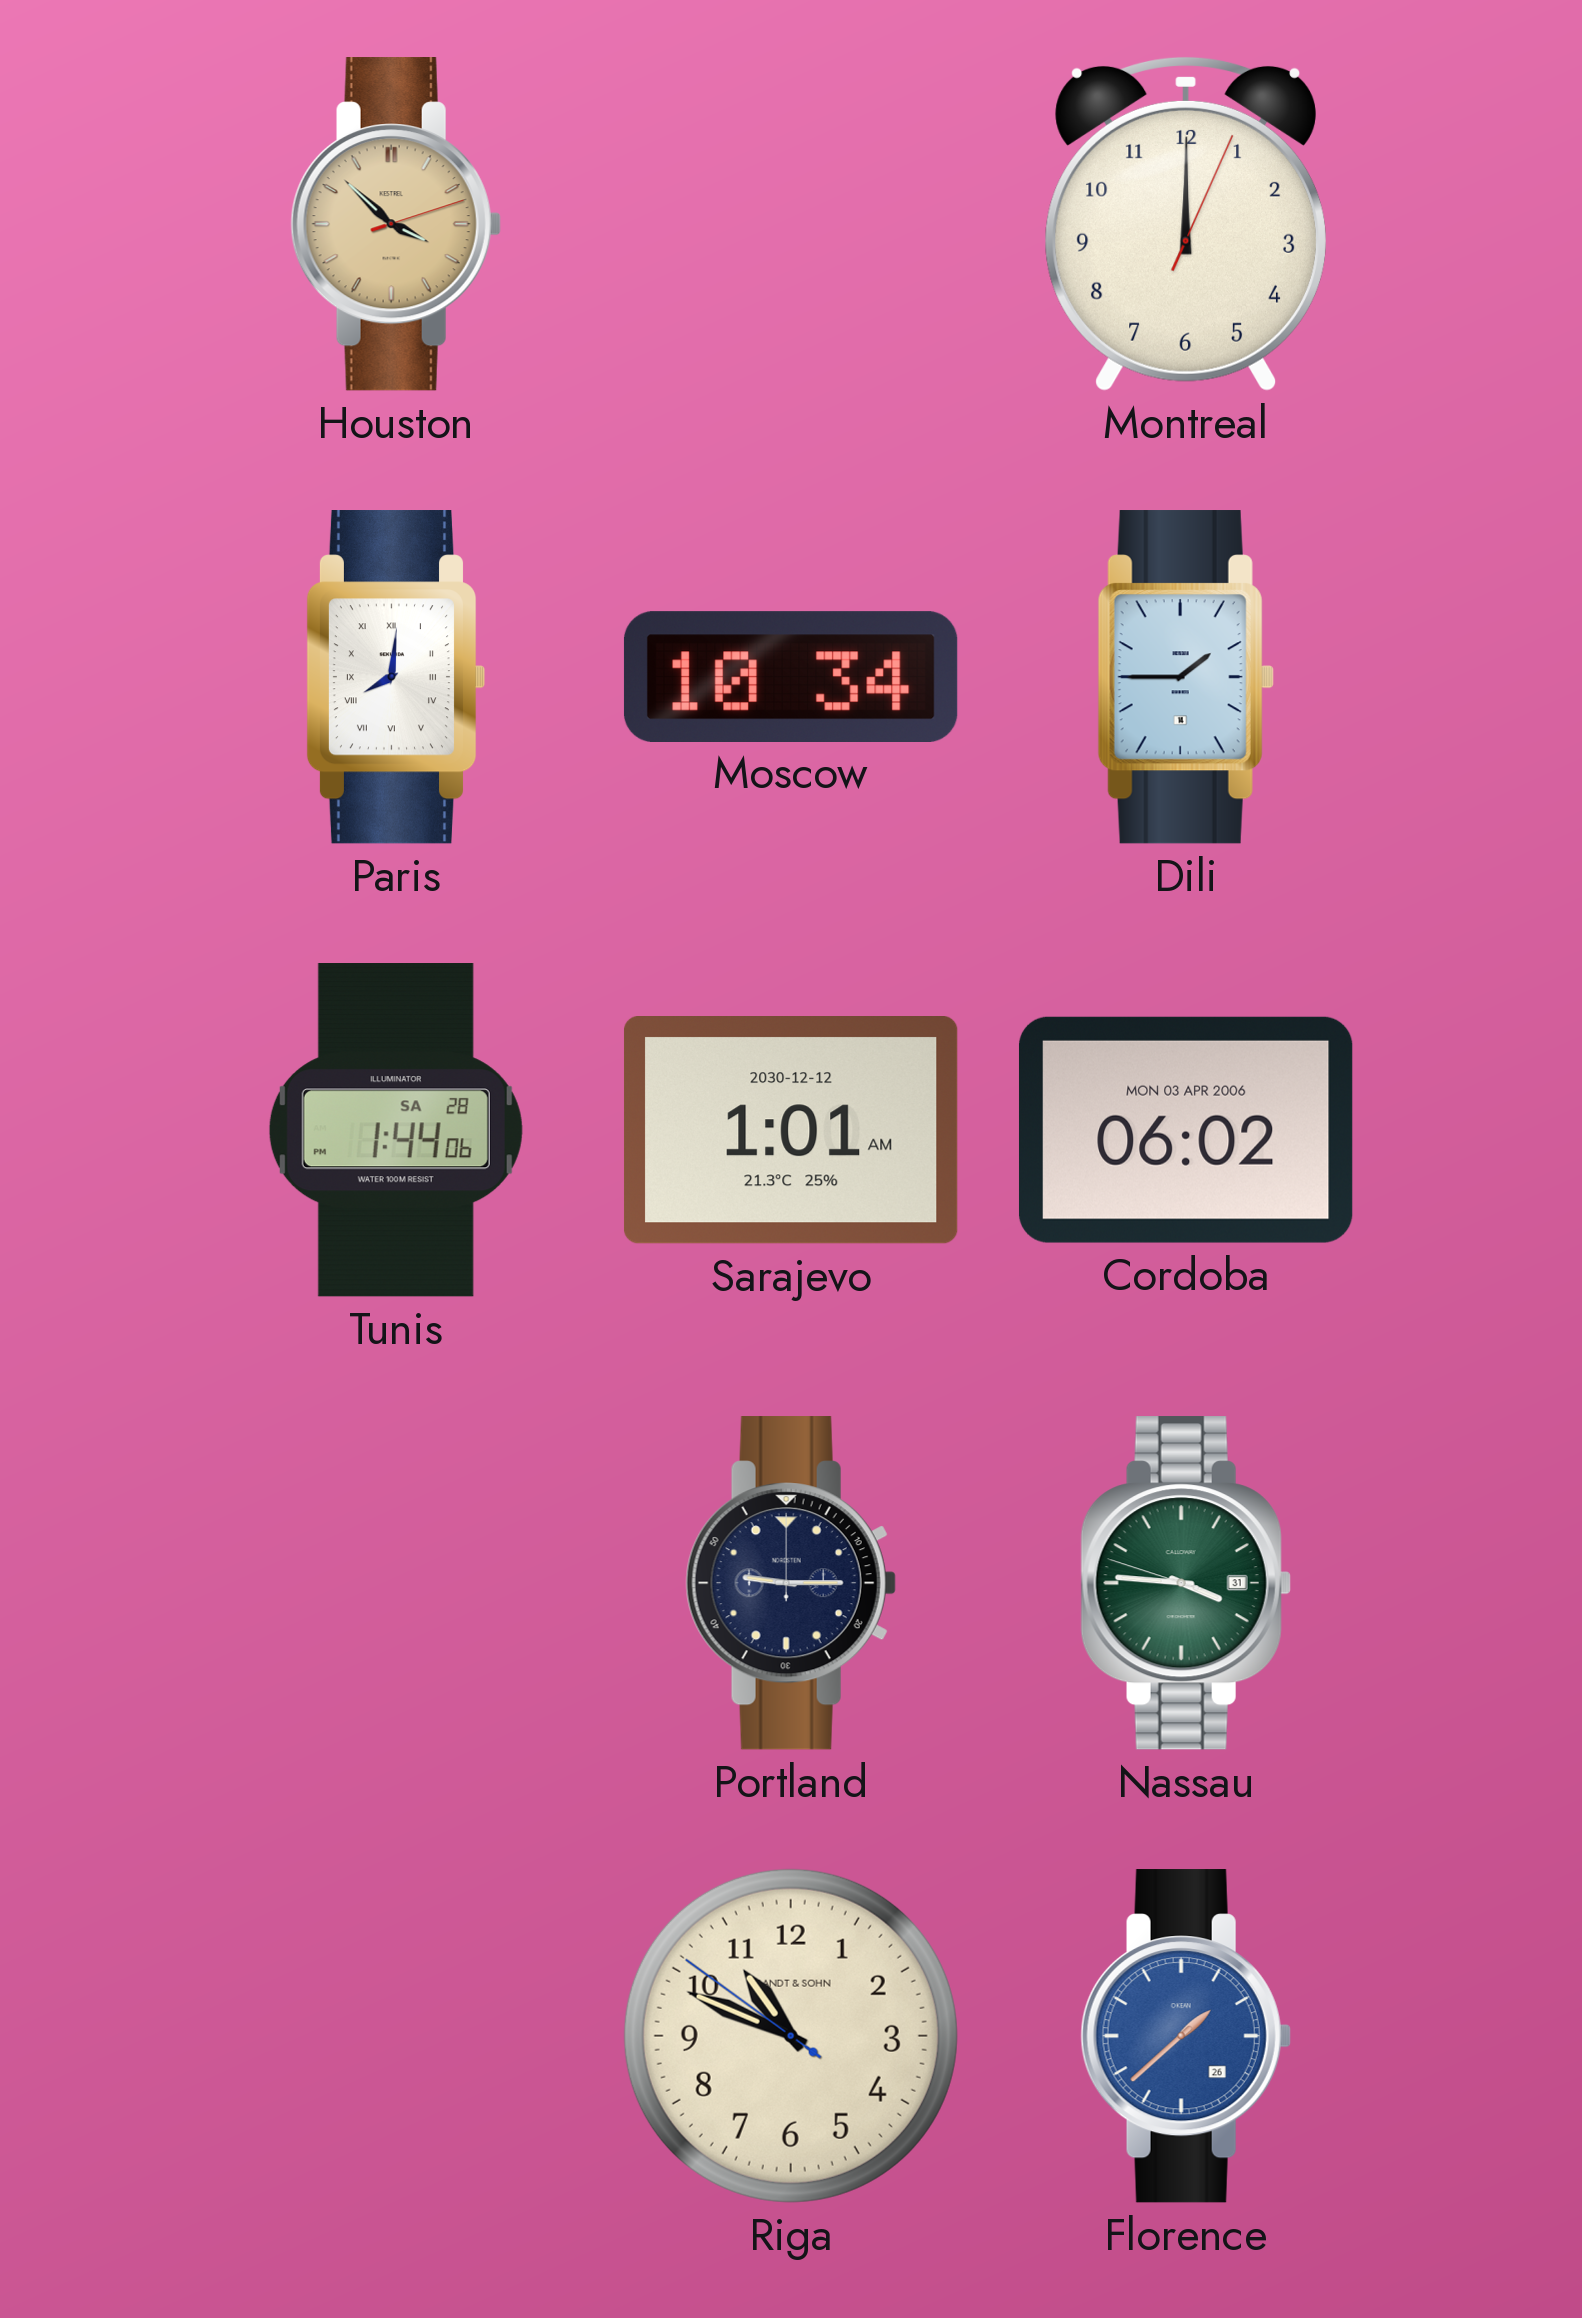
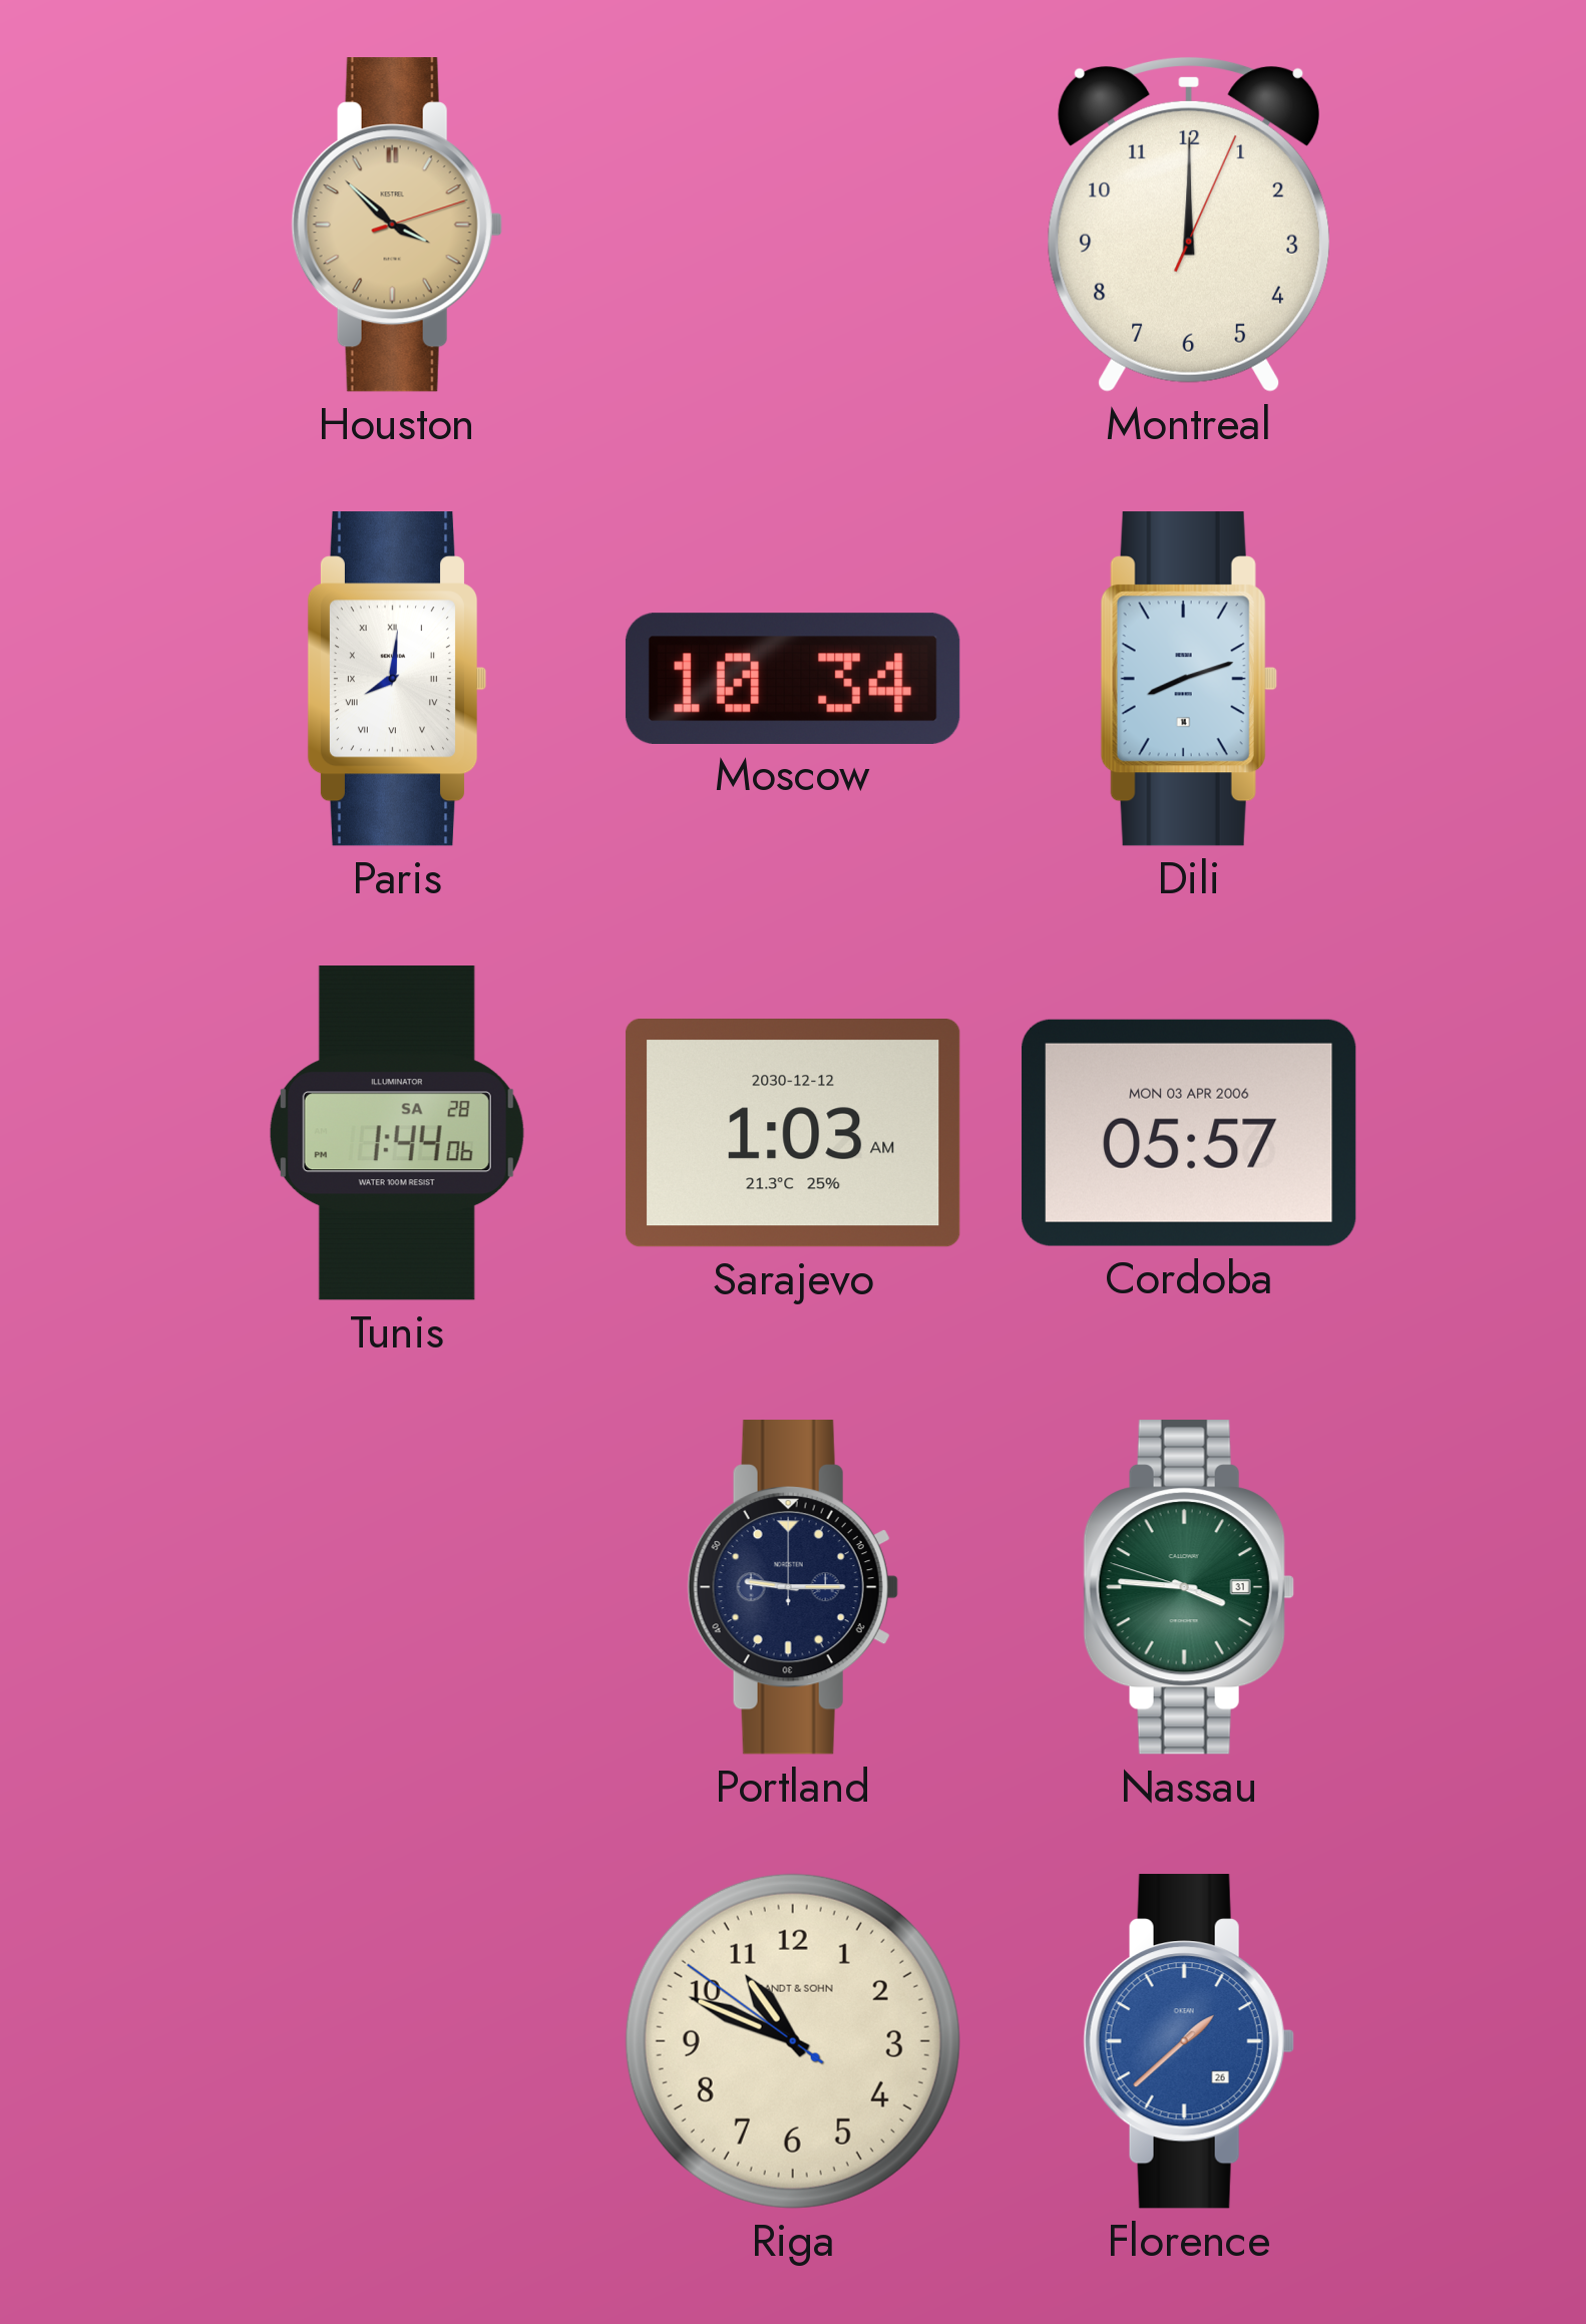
Dili: 1:45 -> 8:12 (1189, 679)
Sarajevo: 1:01 -> 1:03 (793, 1134)
Cordoba: 06:02 -> 05:57 (1189, 1133)
